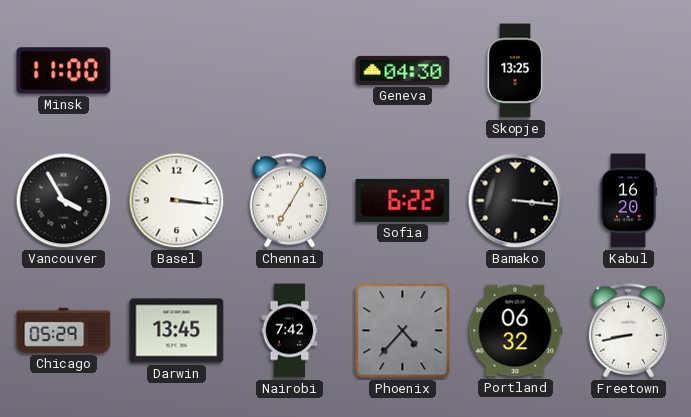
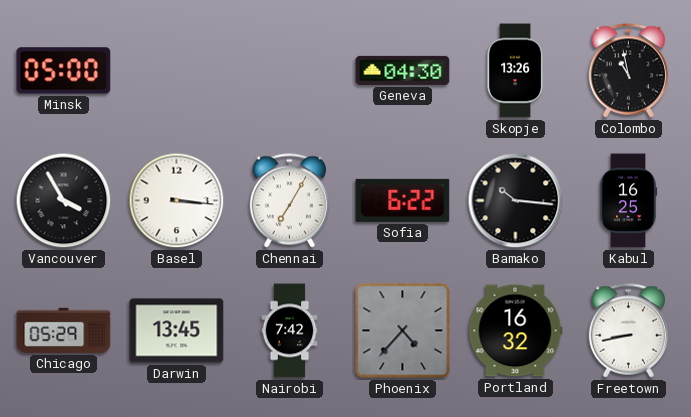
Minsk: 11:00 -> 05:00 (64, 71)
Skopje: 13:25 -> 13:26 (515, 71)
Colombo: none -> 10:58 (629, 71)
Bamako: 3:16 -> 10:16 (516, 201)
Kabul: 16:20 -> 16:25 (628, 201)
Portland: 06:32 -> 16:32 (516, 331)
